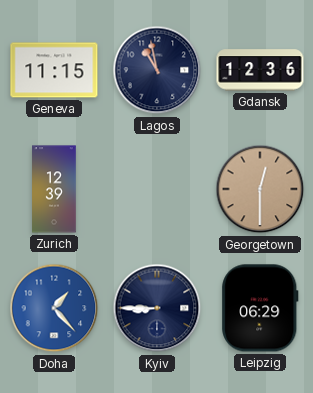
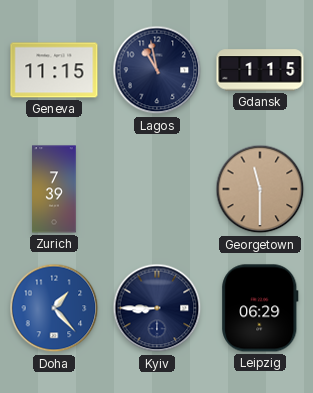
Gdansk: 12:36 -> 1:15 (260, 70)
Zurich: 12:39 -> 7:39 (54, 189)
Georgetown: 12:30 -> 11:30 (260, 189)
